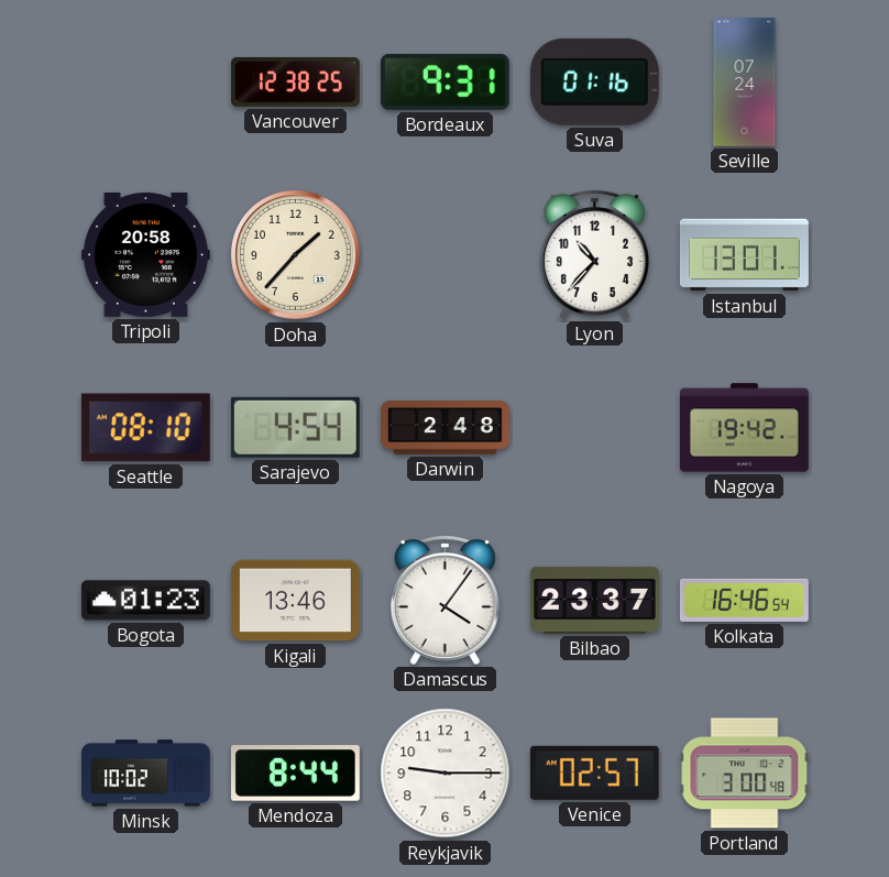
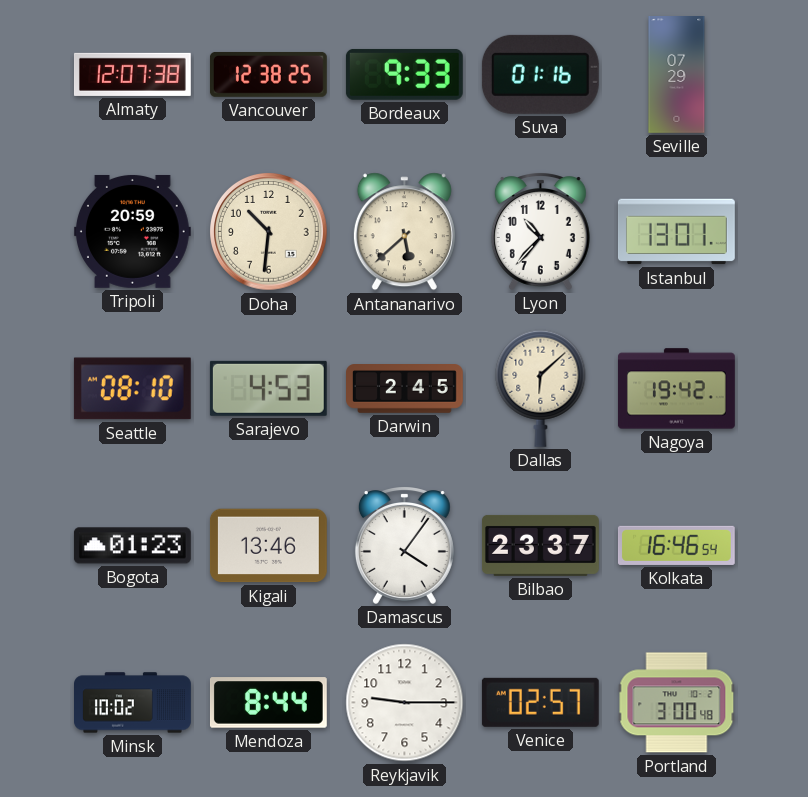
Almaty: none -> 12:07 (132, 74)
Bordeaux: 9:31 -> 9:33 (404, 74)
Seville: 07:24 -> 07:29 (677, 75)
Tripoli: 20:58 -> 20:59 (132, 231)
Doha: 1:37 -> 10:31 (269, 232)
Antananarivo: none -> 5:38 (404, 232)
Sarajevo: 4:54 -> 4:53 (268, 388)
Darwin: 2:48 -> 2:45 (405, 389)
Dallas: none -> 6:08 (541, 388)
